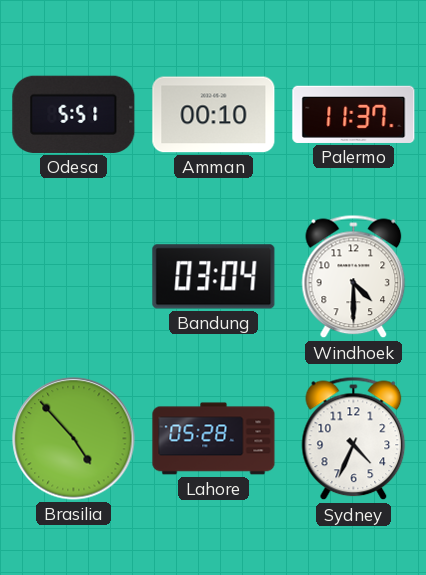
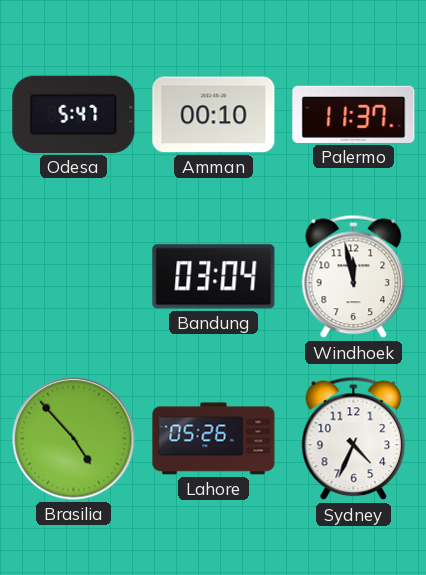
Odesa: 5:51 -> 5:47 (74, 114)
Windhoek: 4:30 -> 11:58 (354, 277)
Lahore: 05:28 -> 05:26 (214, 439)
